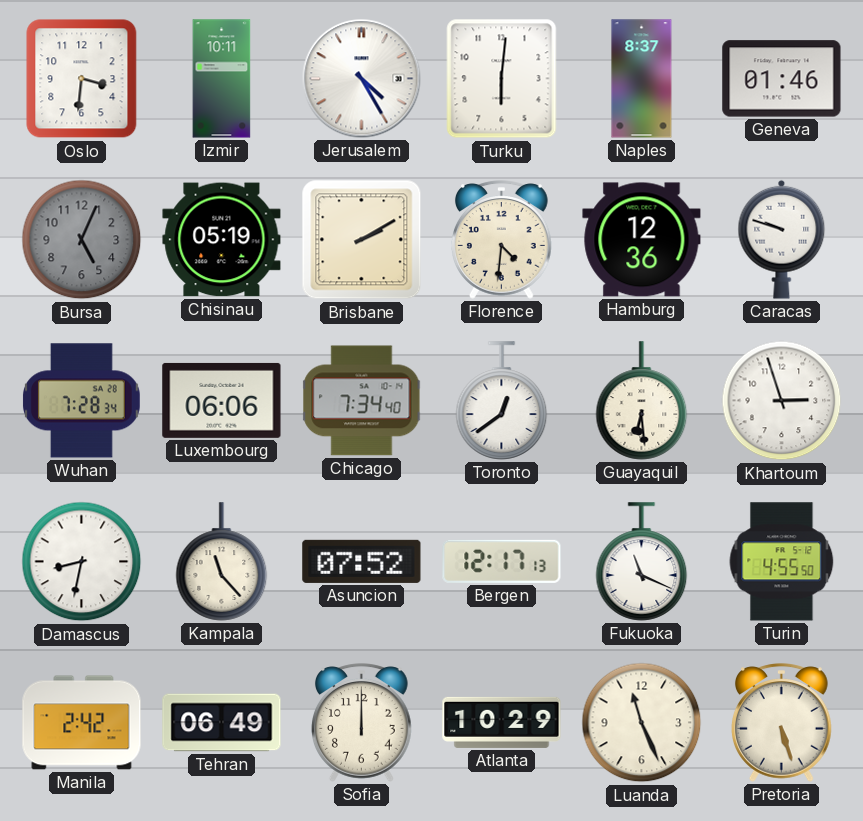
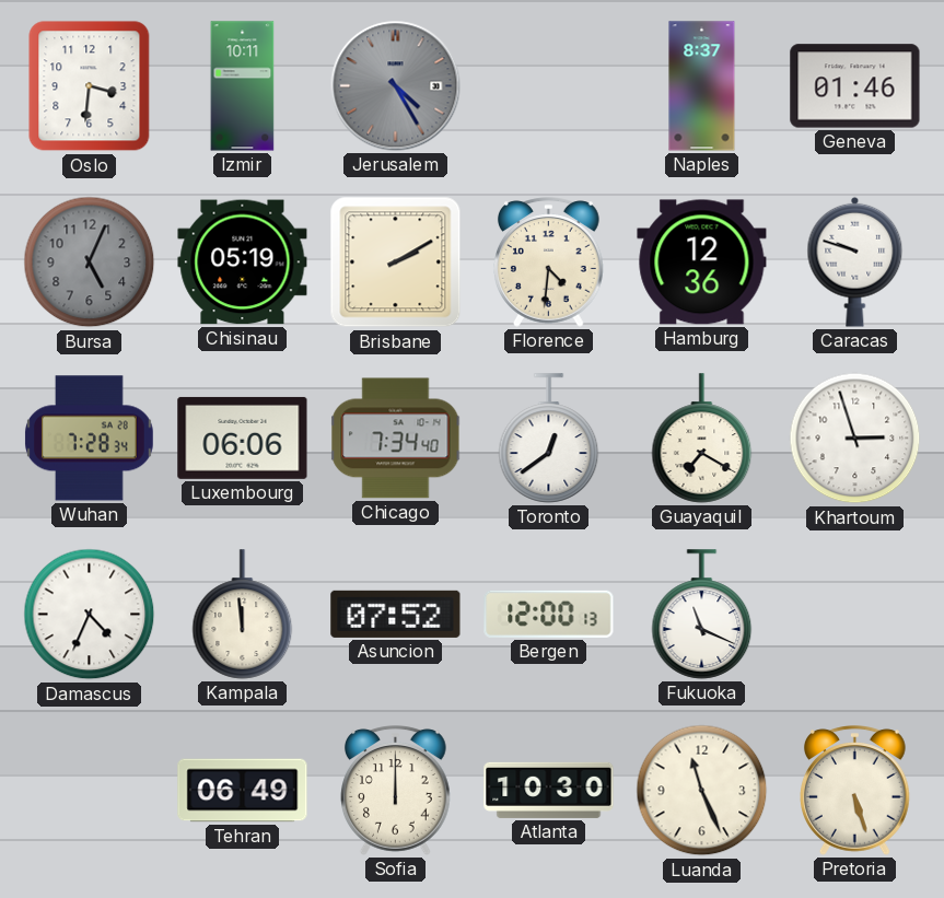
Jerusalem dial: white -> grey (396, 86)
Turku: 6:01 -> none (502, 79)
Guayaquil: 6:29 -> 7:20 (702, 439)
Damascus: 8:32 -> 4:34 (90, 615)
Kampala: 11:23 -> 11:59 (243, 615)
Bergen: 12:17 -> 12:00 (549, 614)
Turin: 4:55 -> none (782, 562)
Manila: 2:42 -> none (82, 723)
Atlanta: 10:29 -> 10:30 (549, 790)
